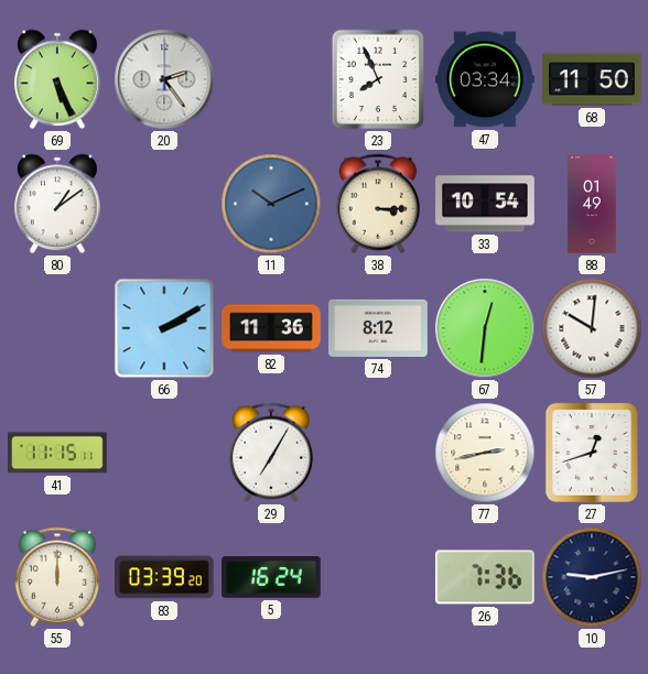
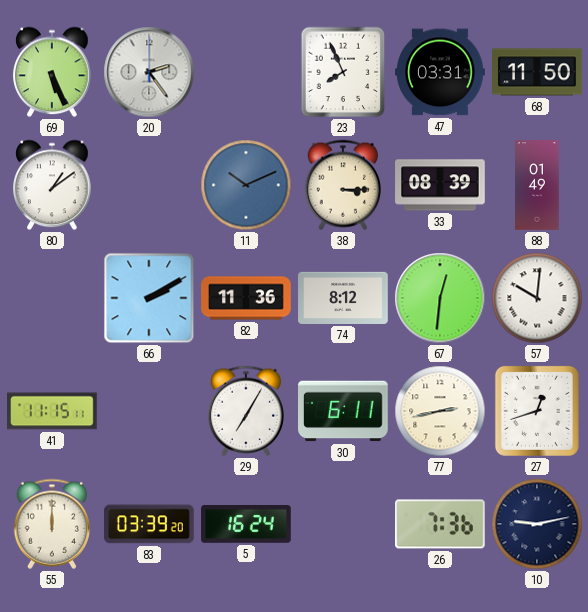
47: 03:34 -> 03:31 (440, 72)
33: 10:54 -> 08:39 (440, 185)
30: none -> 6:11 (343, 411)
